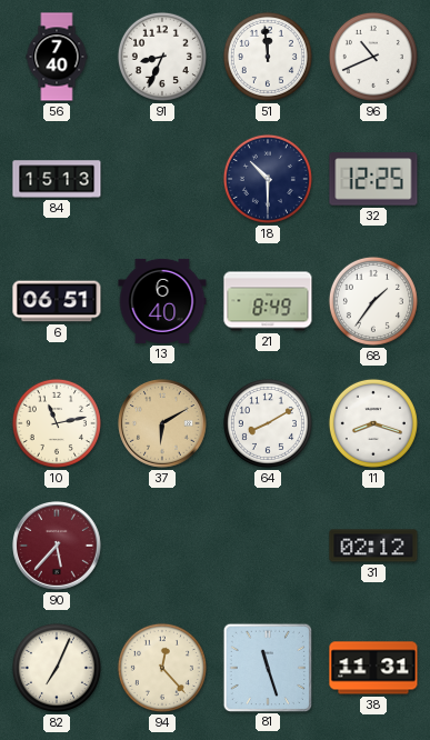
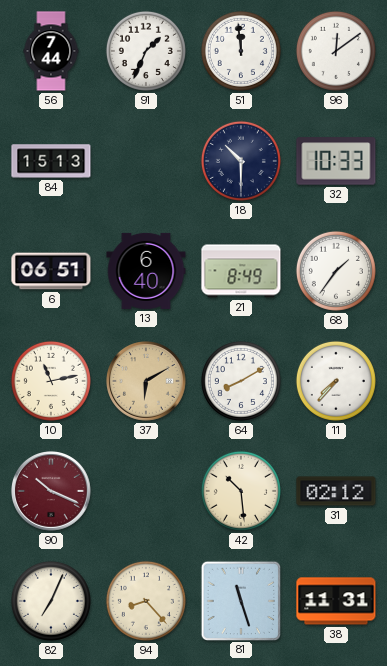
56: 7:40 -> 7:44 (51, 51)
91: 8:34 -> 1:34 (146, 51)
96: 10:41 -> 12:09 (336, 51)
32: 12:25 -> 10:33 (336, 161)
11: 8:18 -> 7:37 (336, 381)
90: 5:37 -> 10:19 (52, 492)
42: none -> 10:29 (241, 491)
94: 12:23 -> 8:23 (146, 601)
